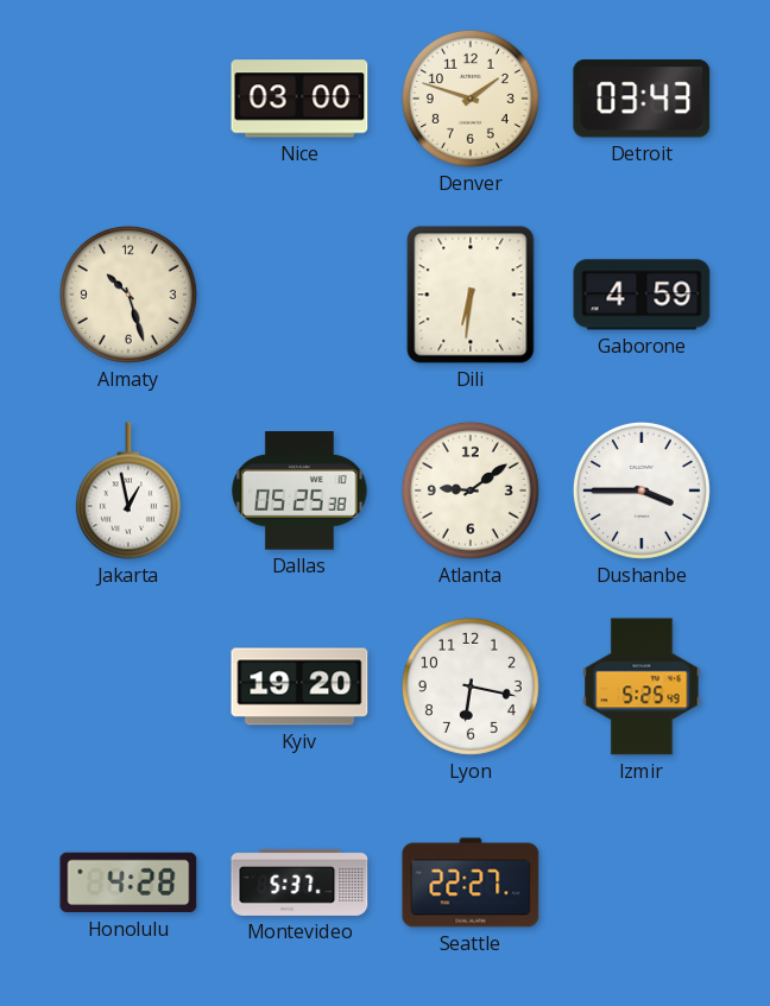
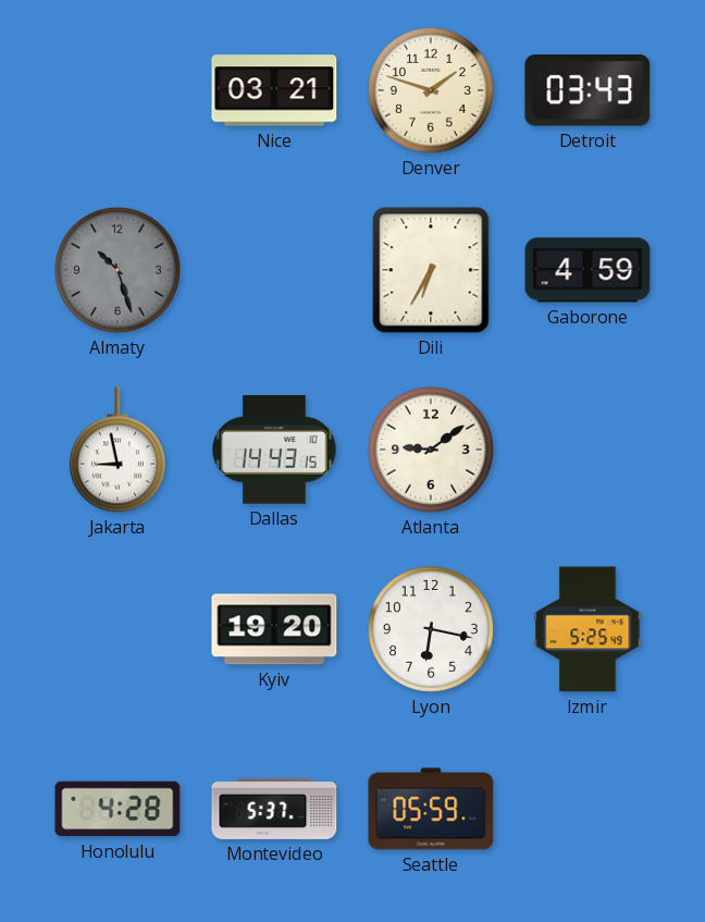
Nice: 03:00 -> 03:21 (274, 90)
Almaty dial: cream -> grey (117, 270)
Dili: 6:31 -> 6:35 (431, 270)
Jakarta: 12:58 -> 8:58 (117, 450)
Dallas: 05:25 -> 14:43 (274, 450)
Dushanbe: 3:45 -> none (642, 491)
Seattle: 22:27 -> 05:59 (431, 809)
